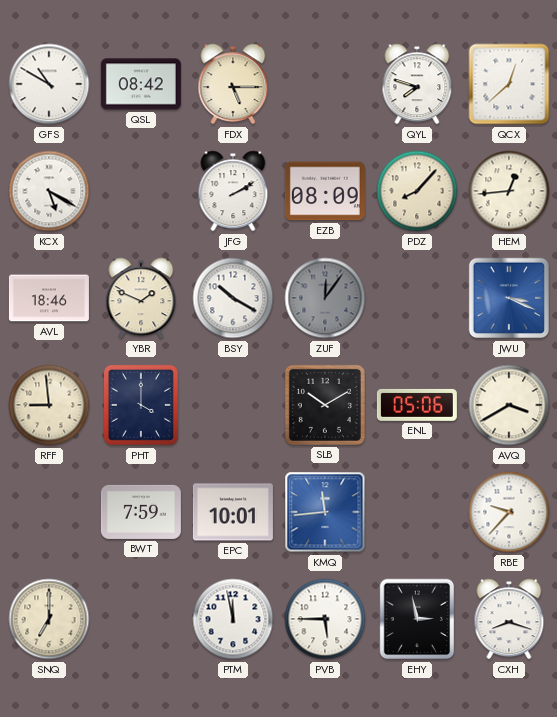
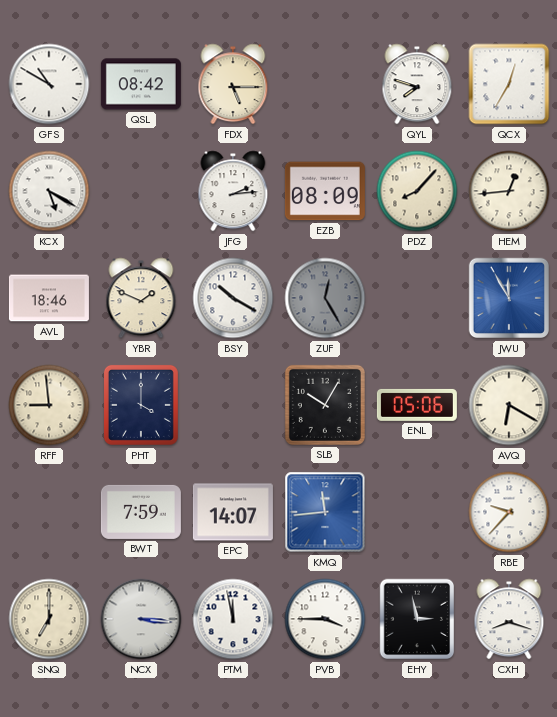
QCX: 12:38 -> 12:35 (509, 84)
JFG: 2:10 -> 2:14 (233, 191)
ZUF: 12:06 -> 12:25 (325, 298)
JWU: 3:19 -> 11:55 (509, 298)
SLB: 10:10 -> 10:05 (325, 405)
AVQ: 3:40 -> 6:20 (509, 405)
EPC: 10:01 -> 14:07 (233, 512)
NCX: none -> 3:16 (141, 619)
PVB: 5:45 -> 3:45 (325, 619)
